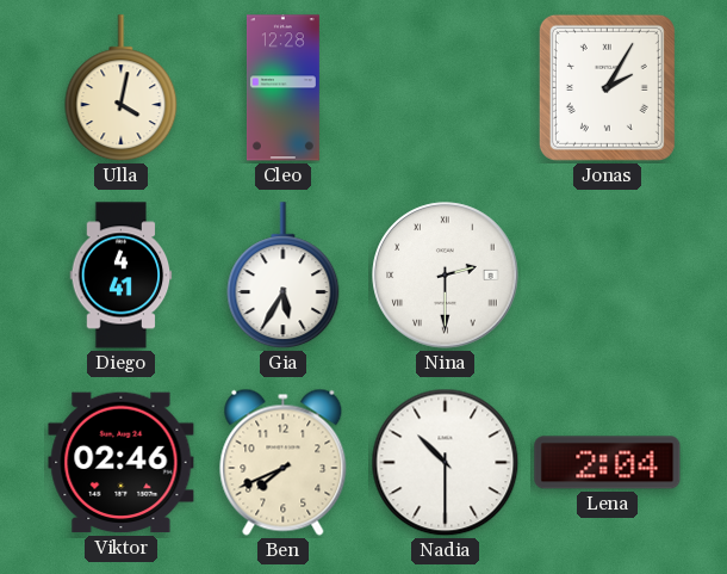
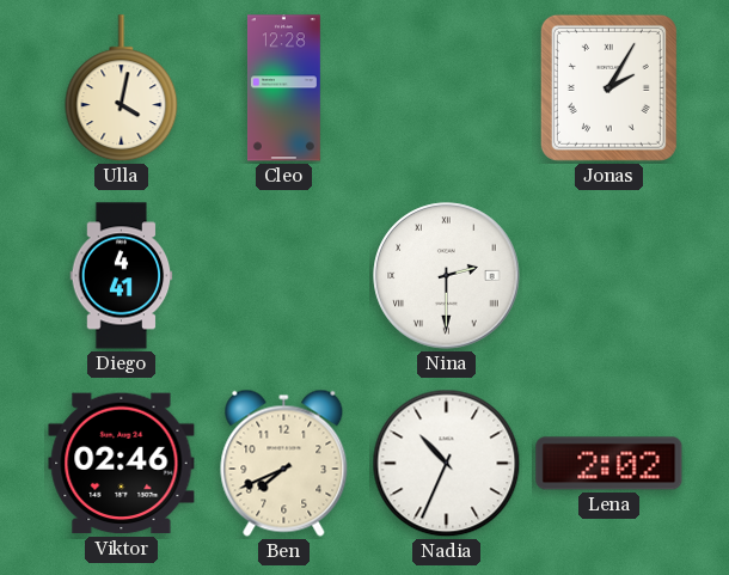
Gia: 5:35 -> none (284, 276)
Nadia: 10:30 -> 10:34 (447, 464)
Lena: 2:04 -> 2:02 (609, 464)
